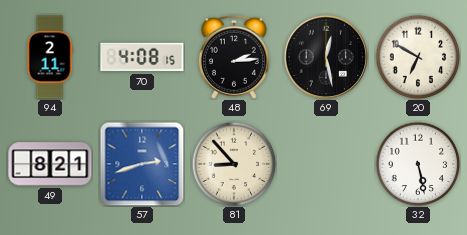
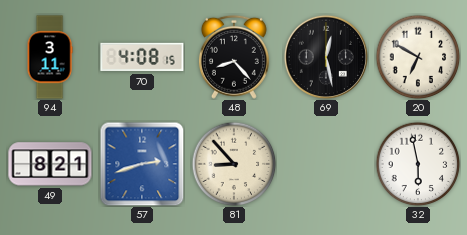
94: 2:11 -> 3:11 (50, 57)
48: 2:14 -> 8:23 (234, 57)
32: 5:28 -> 5:58 (418, 164)
